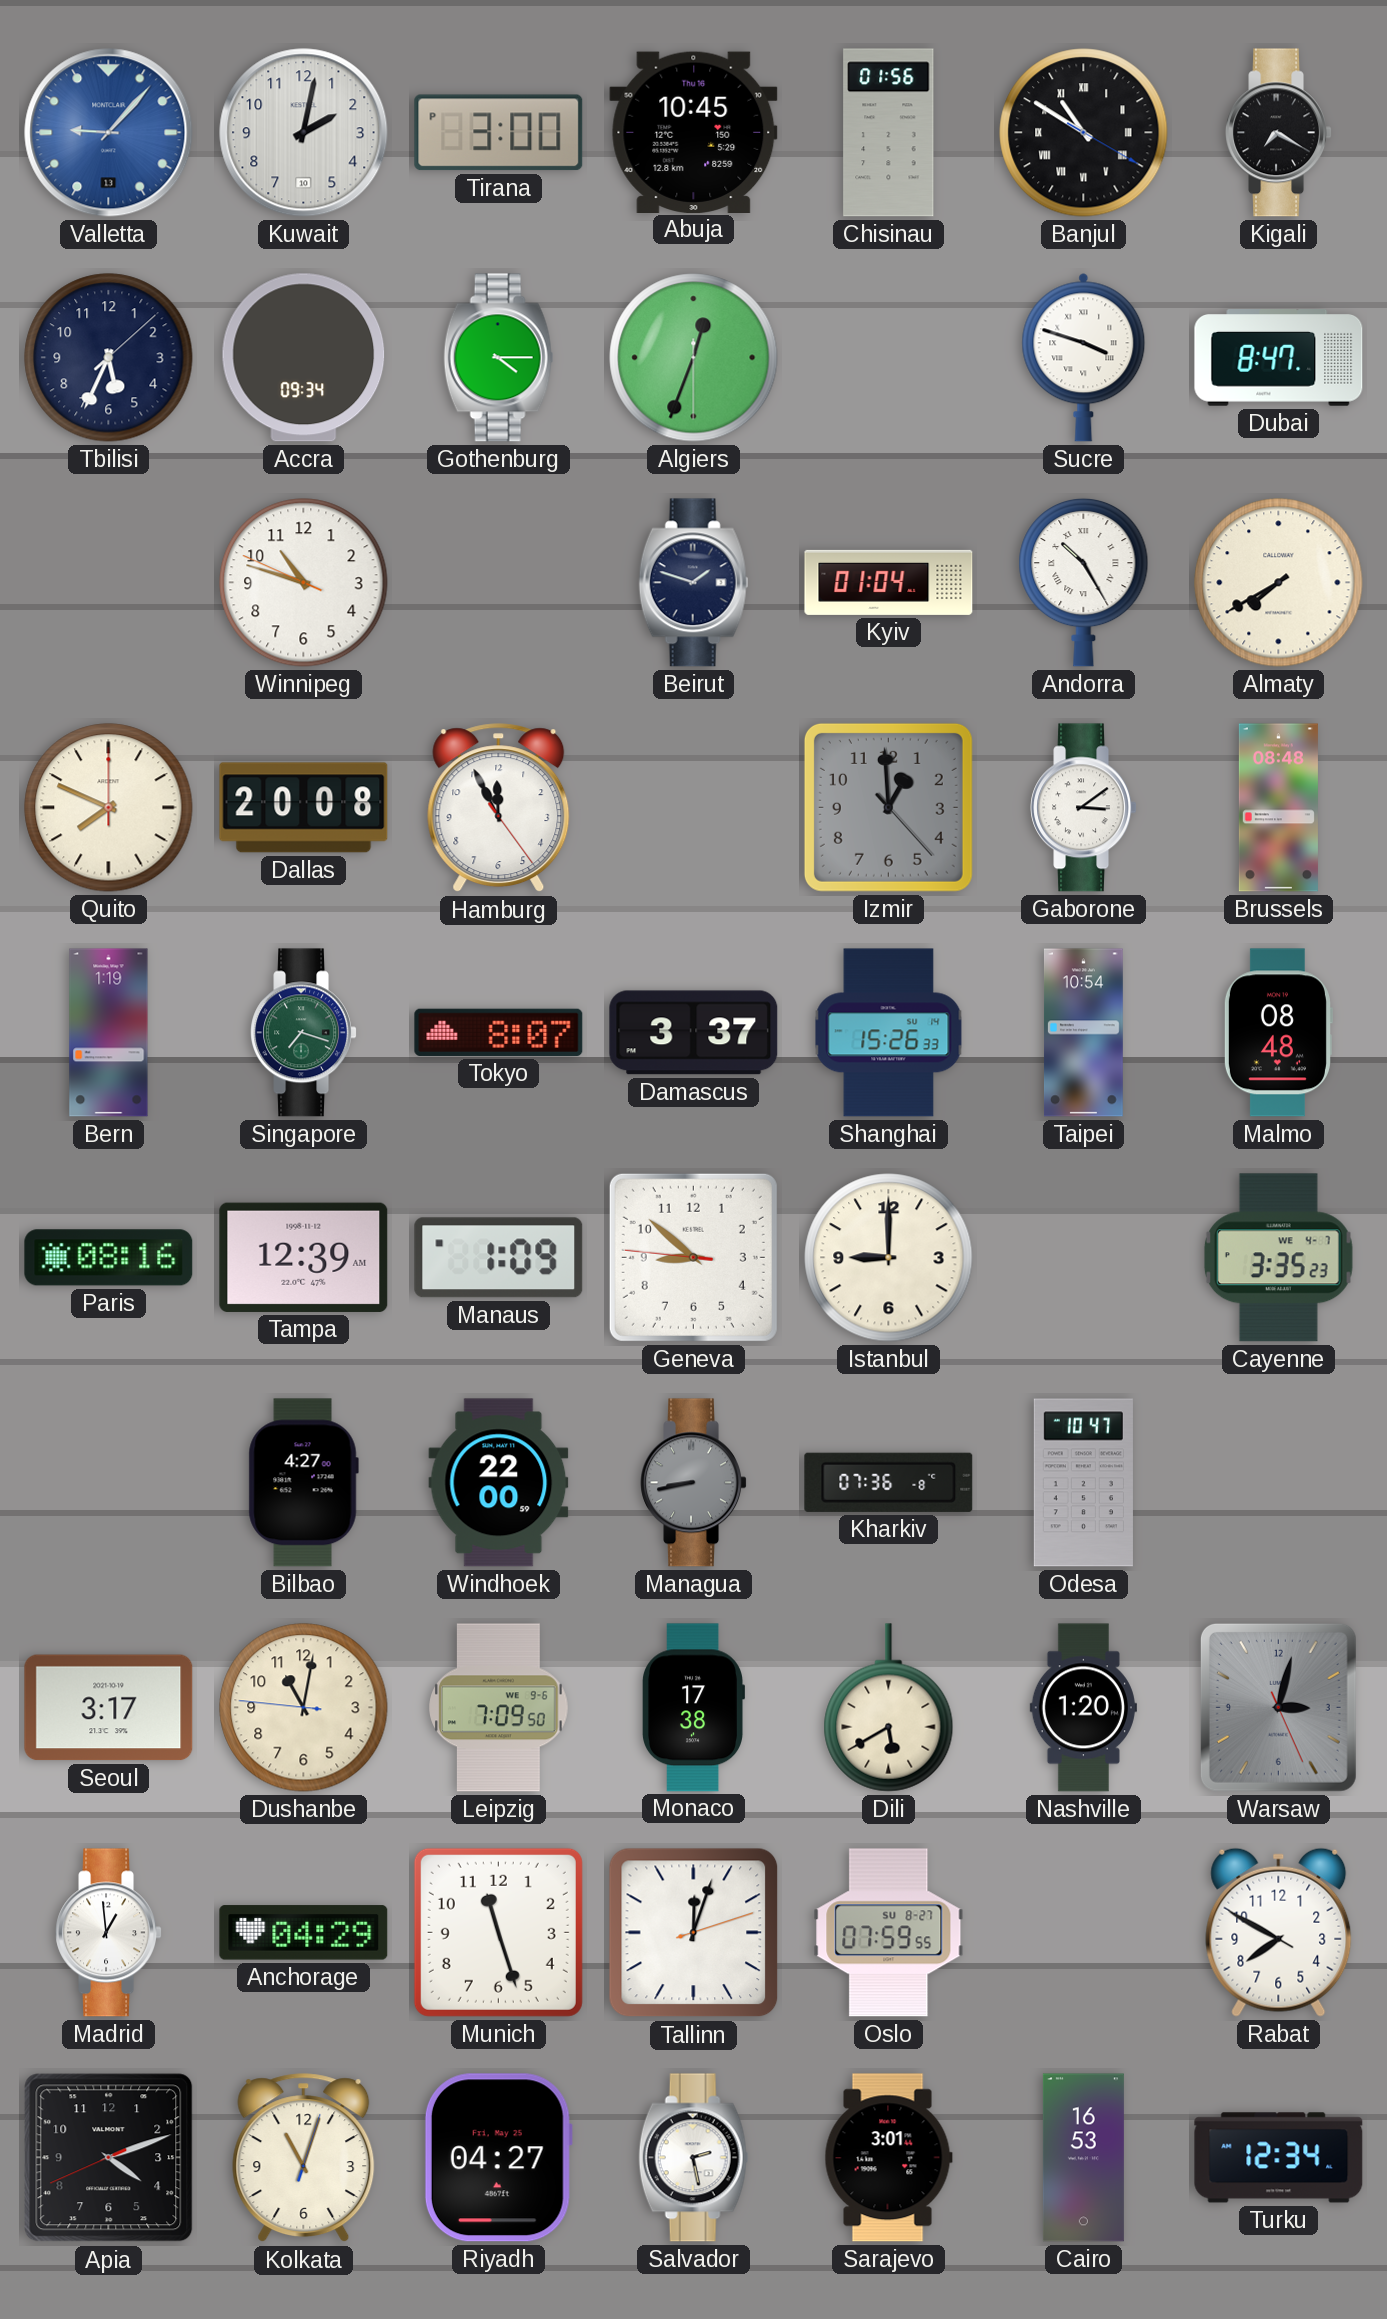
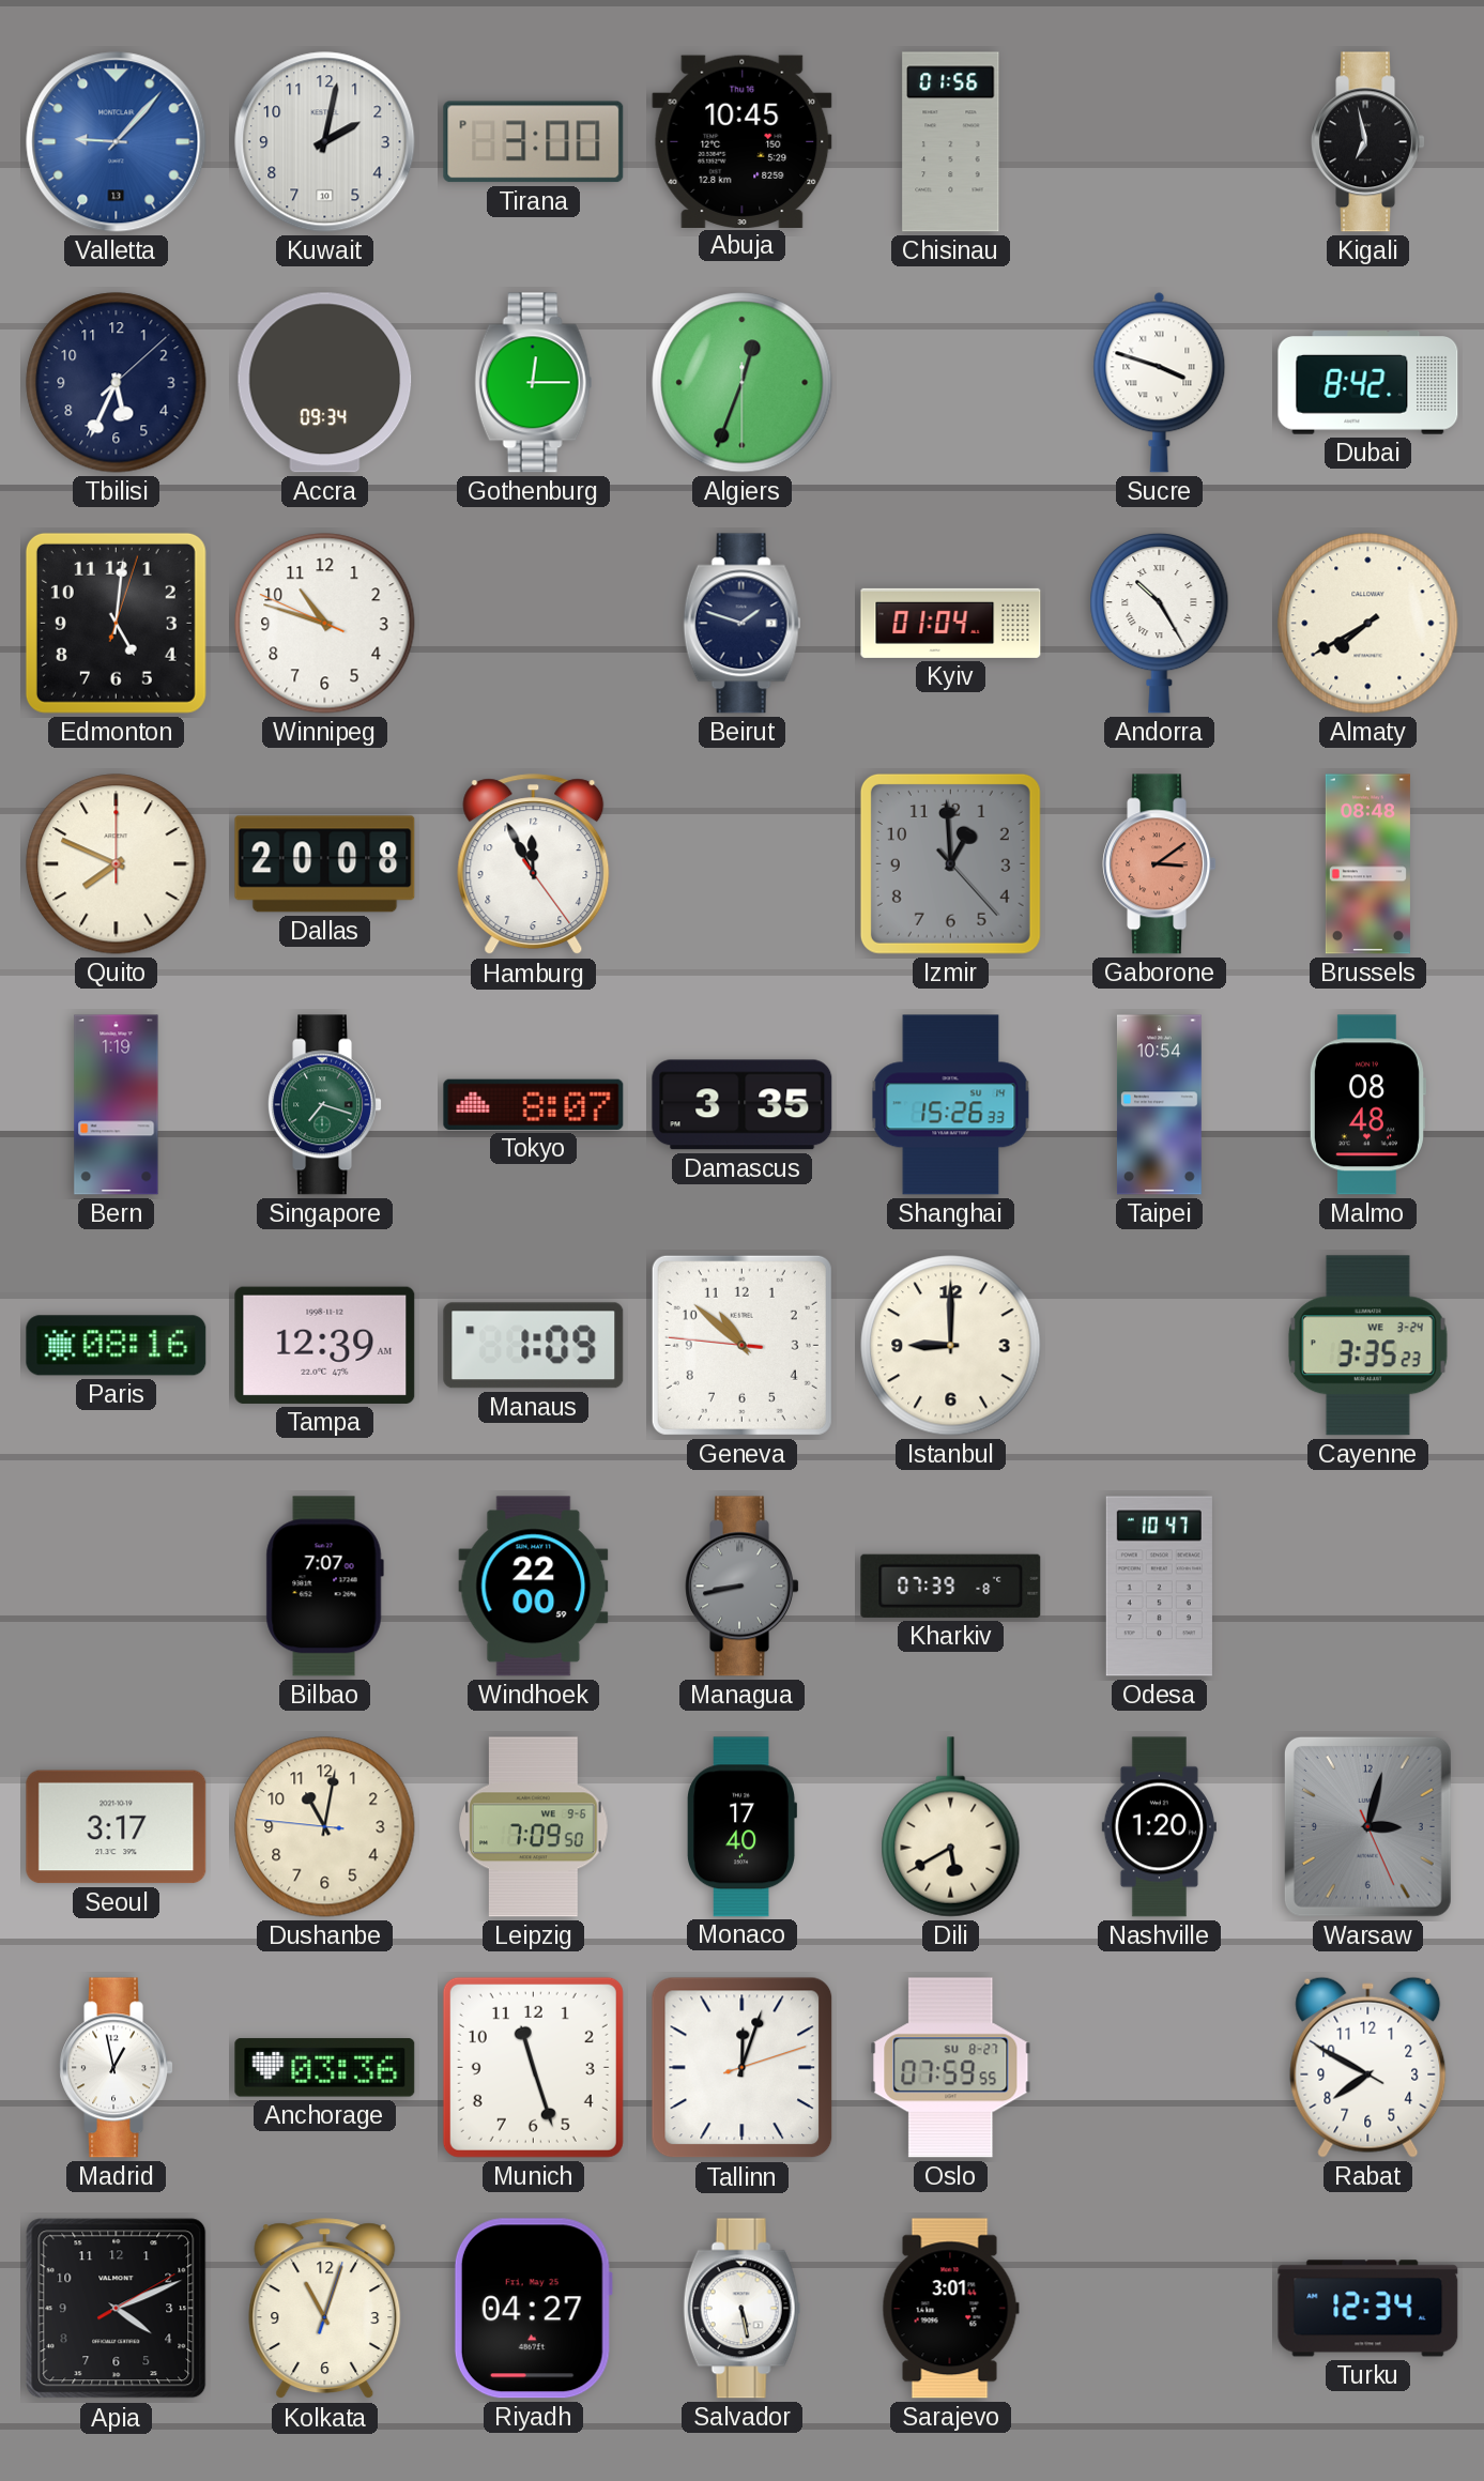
Banjul: 10:50 -> none (1084, 133)
Kigali: 7:20 -> 6:58 (1367, 142)
Gothenburg: 4:15 -> 12:15 (534, 383)
Dubai: 8:47 -> 8:42 (1368, 383)
Edmonton: none -> 5:01 (116, 623)
Gaborone dial: white -> salmon (1159, 864)
Damascus: 3:37 -> 3:35 (743, 1105)
Geneva: 8:51 -> 10:51 (741, 1345)
Cayenne date: WE 4-7 -> WE 3-24 (1367, 1346)
Bilbao: 4:27 -> 7:07 (324, 1587)
Kharkiv: 07:36 -> 07:39 (951, 1586)
Monaco: 17:38 -> 17:40 (741, 1827)
Madrid: 12:59 -> 12:58 (116, 2068)
Anchorage: 04:29 -> 03:36 (325, 2068)
Apia: 4:11:41 -> 4:11:10 (117, 2309)
Salvador: 2:28 -> 5:28 (743, 2309)
Cairo: 16:53 -> none (1083, 2158)
